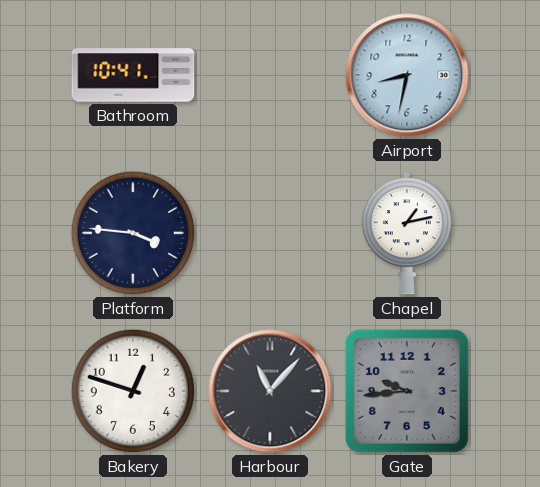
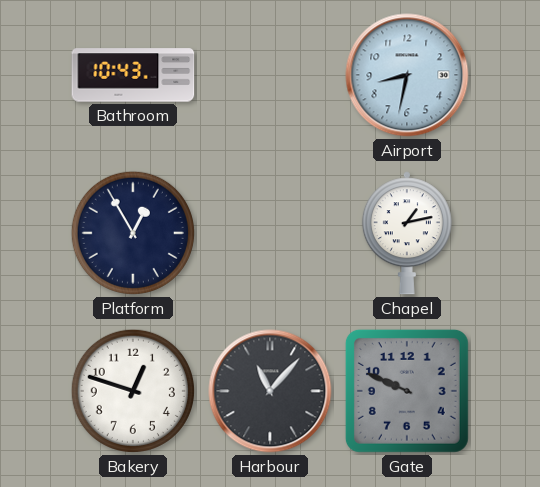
Bathroom: 10:41 -> 10:43 (133, 75)
Platform: 3:46 -> 12:55 (133, 233)
Gate: 9:44 -> 9:49 (407, 391)
